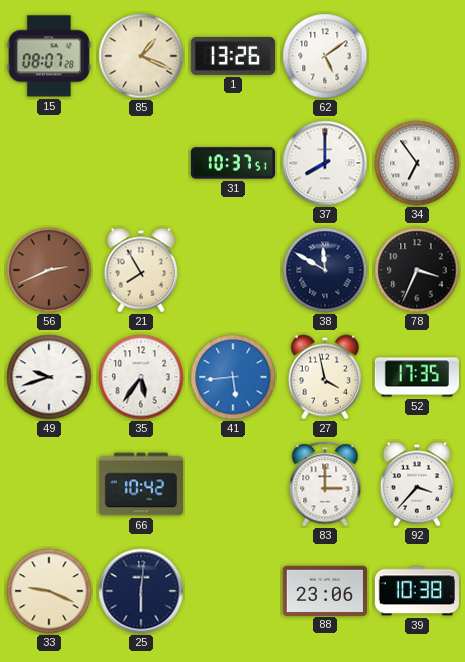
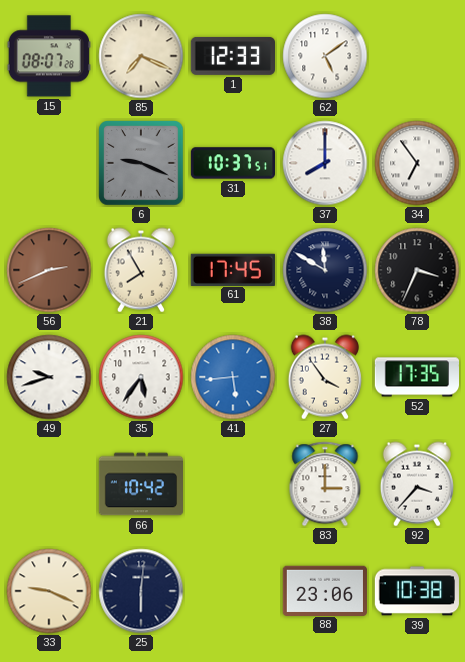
85: 1:19 -> 7:19 (141, 56)
1: 13:26 -> 12:33 (232, 56)
6: none -> 9:19 (141, 163)
61: none -> 17:45 (233, 269)
27: 3:58 -> 3:54 (325, 377)
